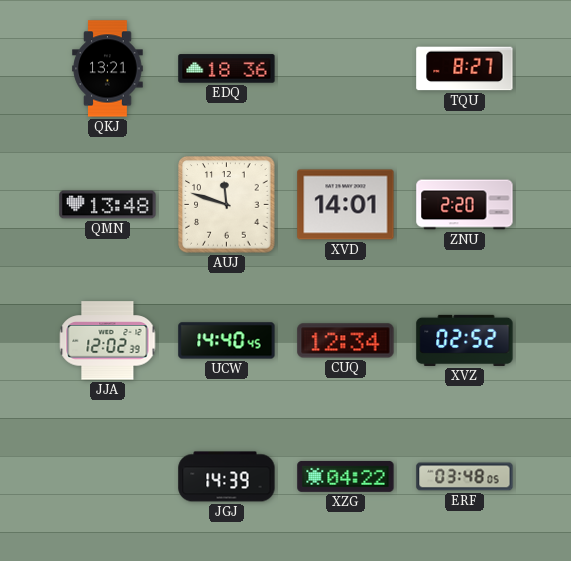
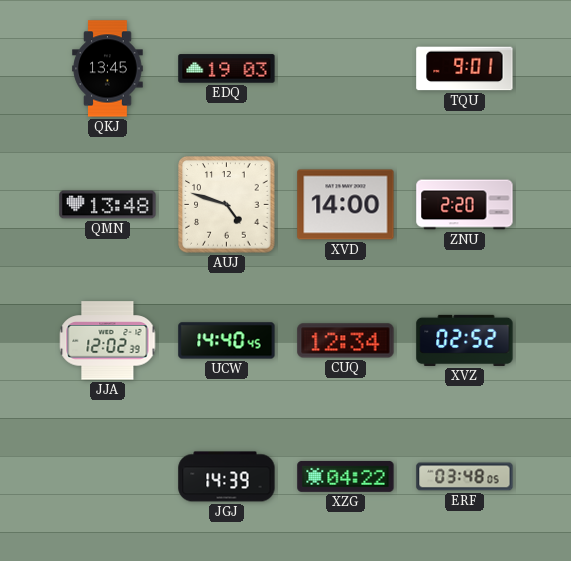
QKJ: 13:21 -> 13:45 (108, 69)
EDQ: 18:36 -> 19:03 (227, 69)
TQU: 8:27 -> 9:01 (465, 69)
AUJ: 11:48 -> 4:48 (227, 205)
XVD: 14:01 -> 14:00 (346, 205)
